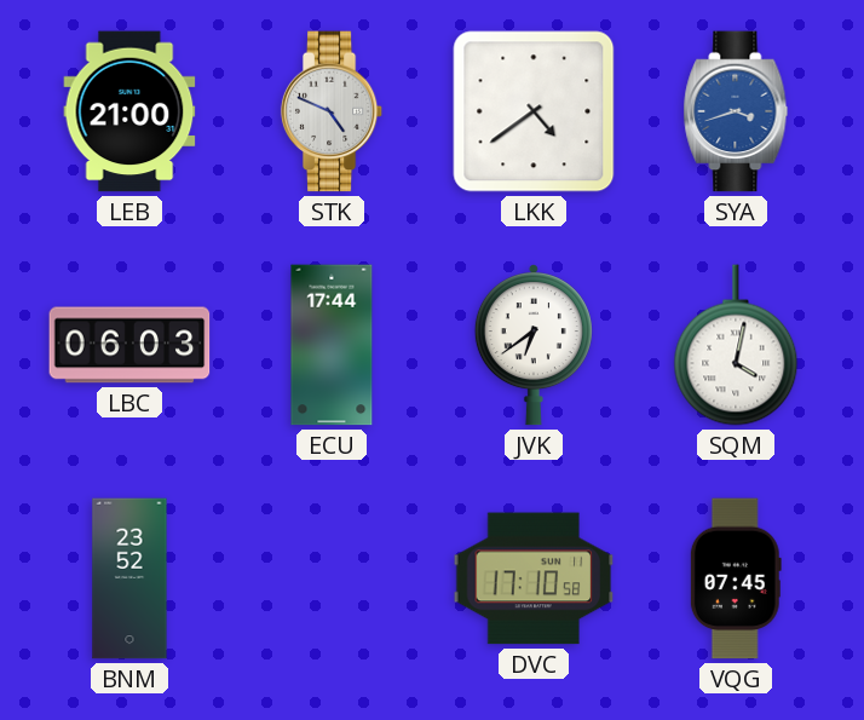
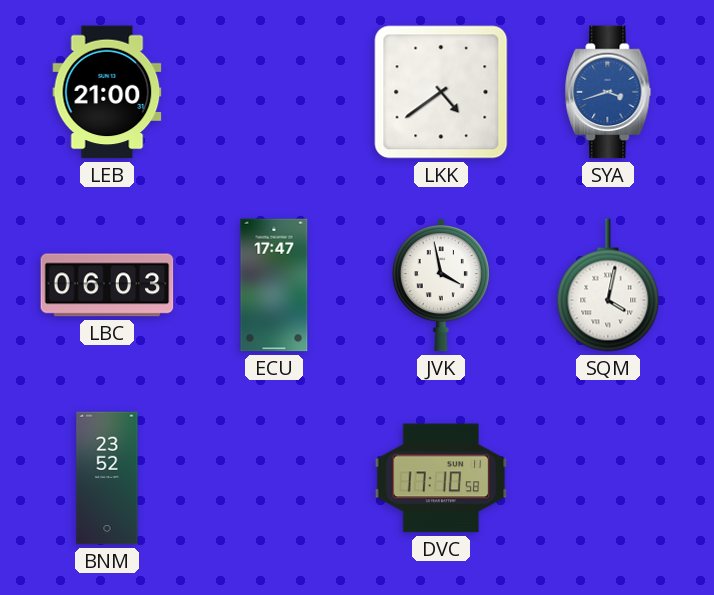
STK: 4:49 -> none (332, 111)
ECU: 17:44 -> 17:47 (274, 285)
JVK: 6:39 -> 3:58 (441, 285)
VQG: 07:45 -> none (736, 578)
